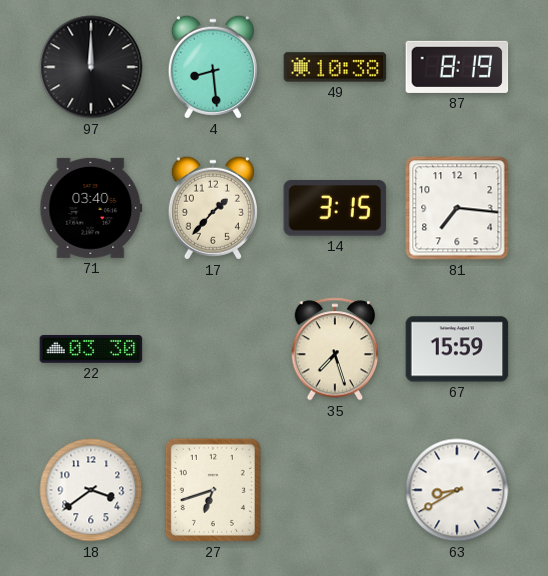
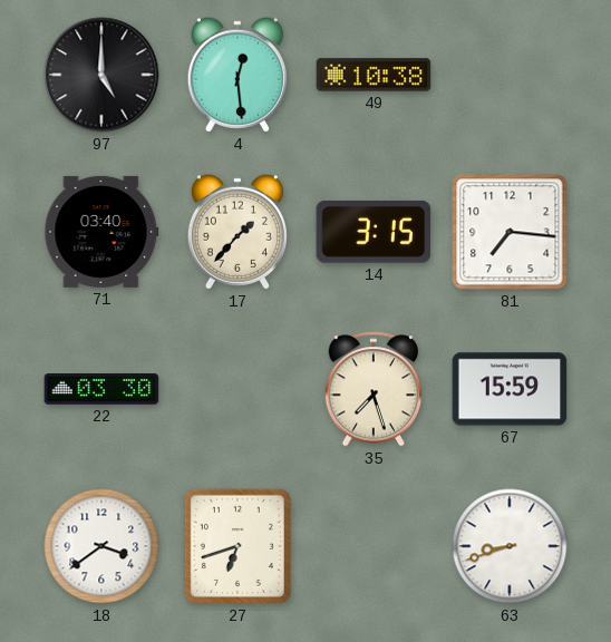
97: 12:00 -> 5:00 (101, 75)
4: 8:29 -> 12:29 (237, 75)
87: 8:19 -> none (457, 67)
63: 8:40 -> 8:42 (510, 546)
